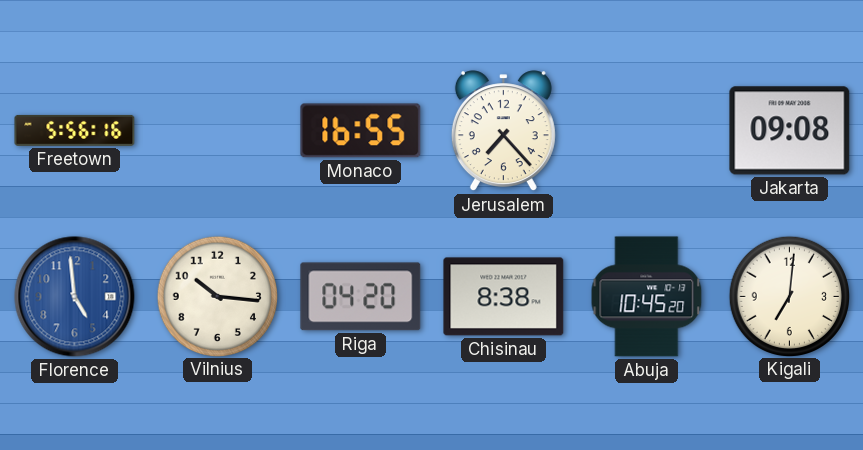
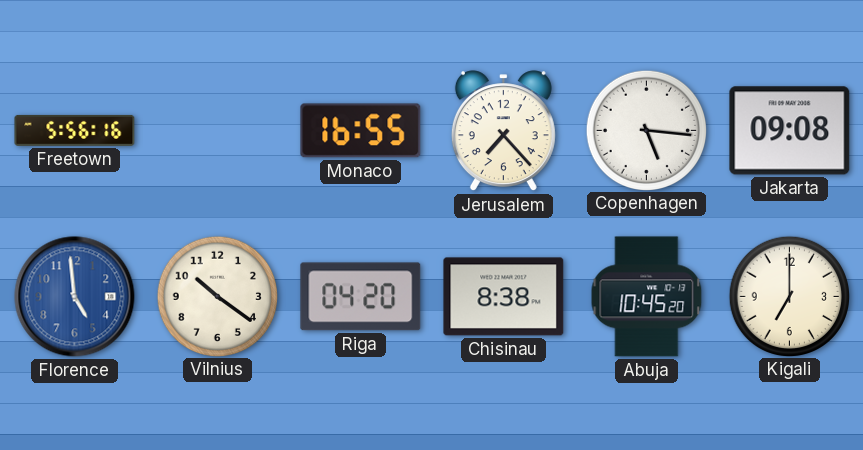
Copenhagen: none -> 5:16 (646, 130)
Vilnius: 10:16 -> 10:21 (217, 296)
Kigali: 7:01 -> 7:00 (789, 296)
